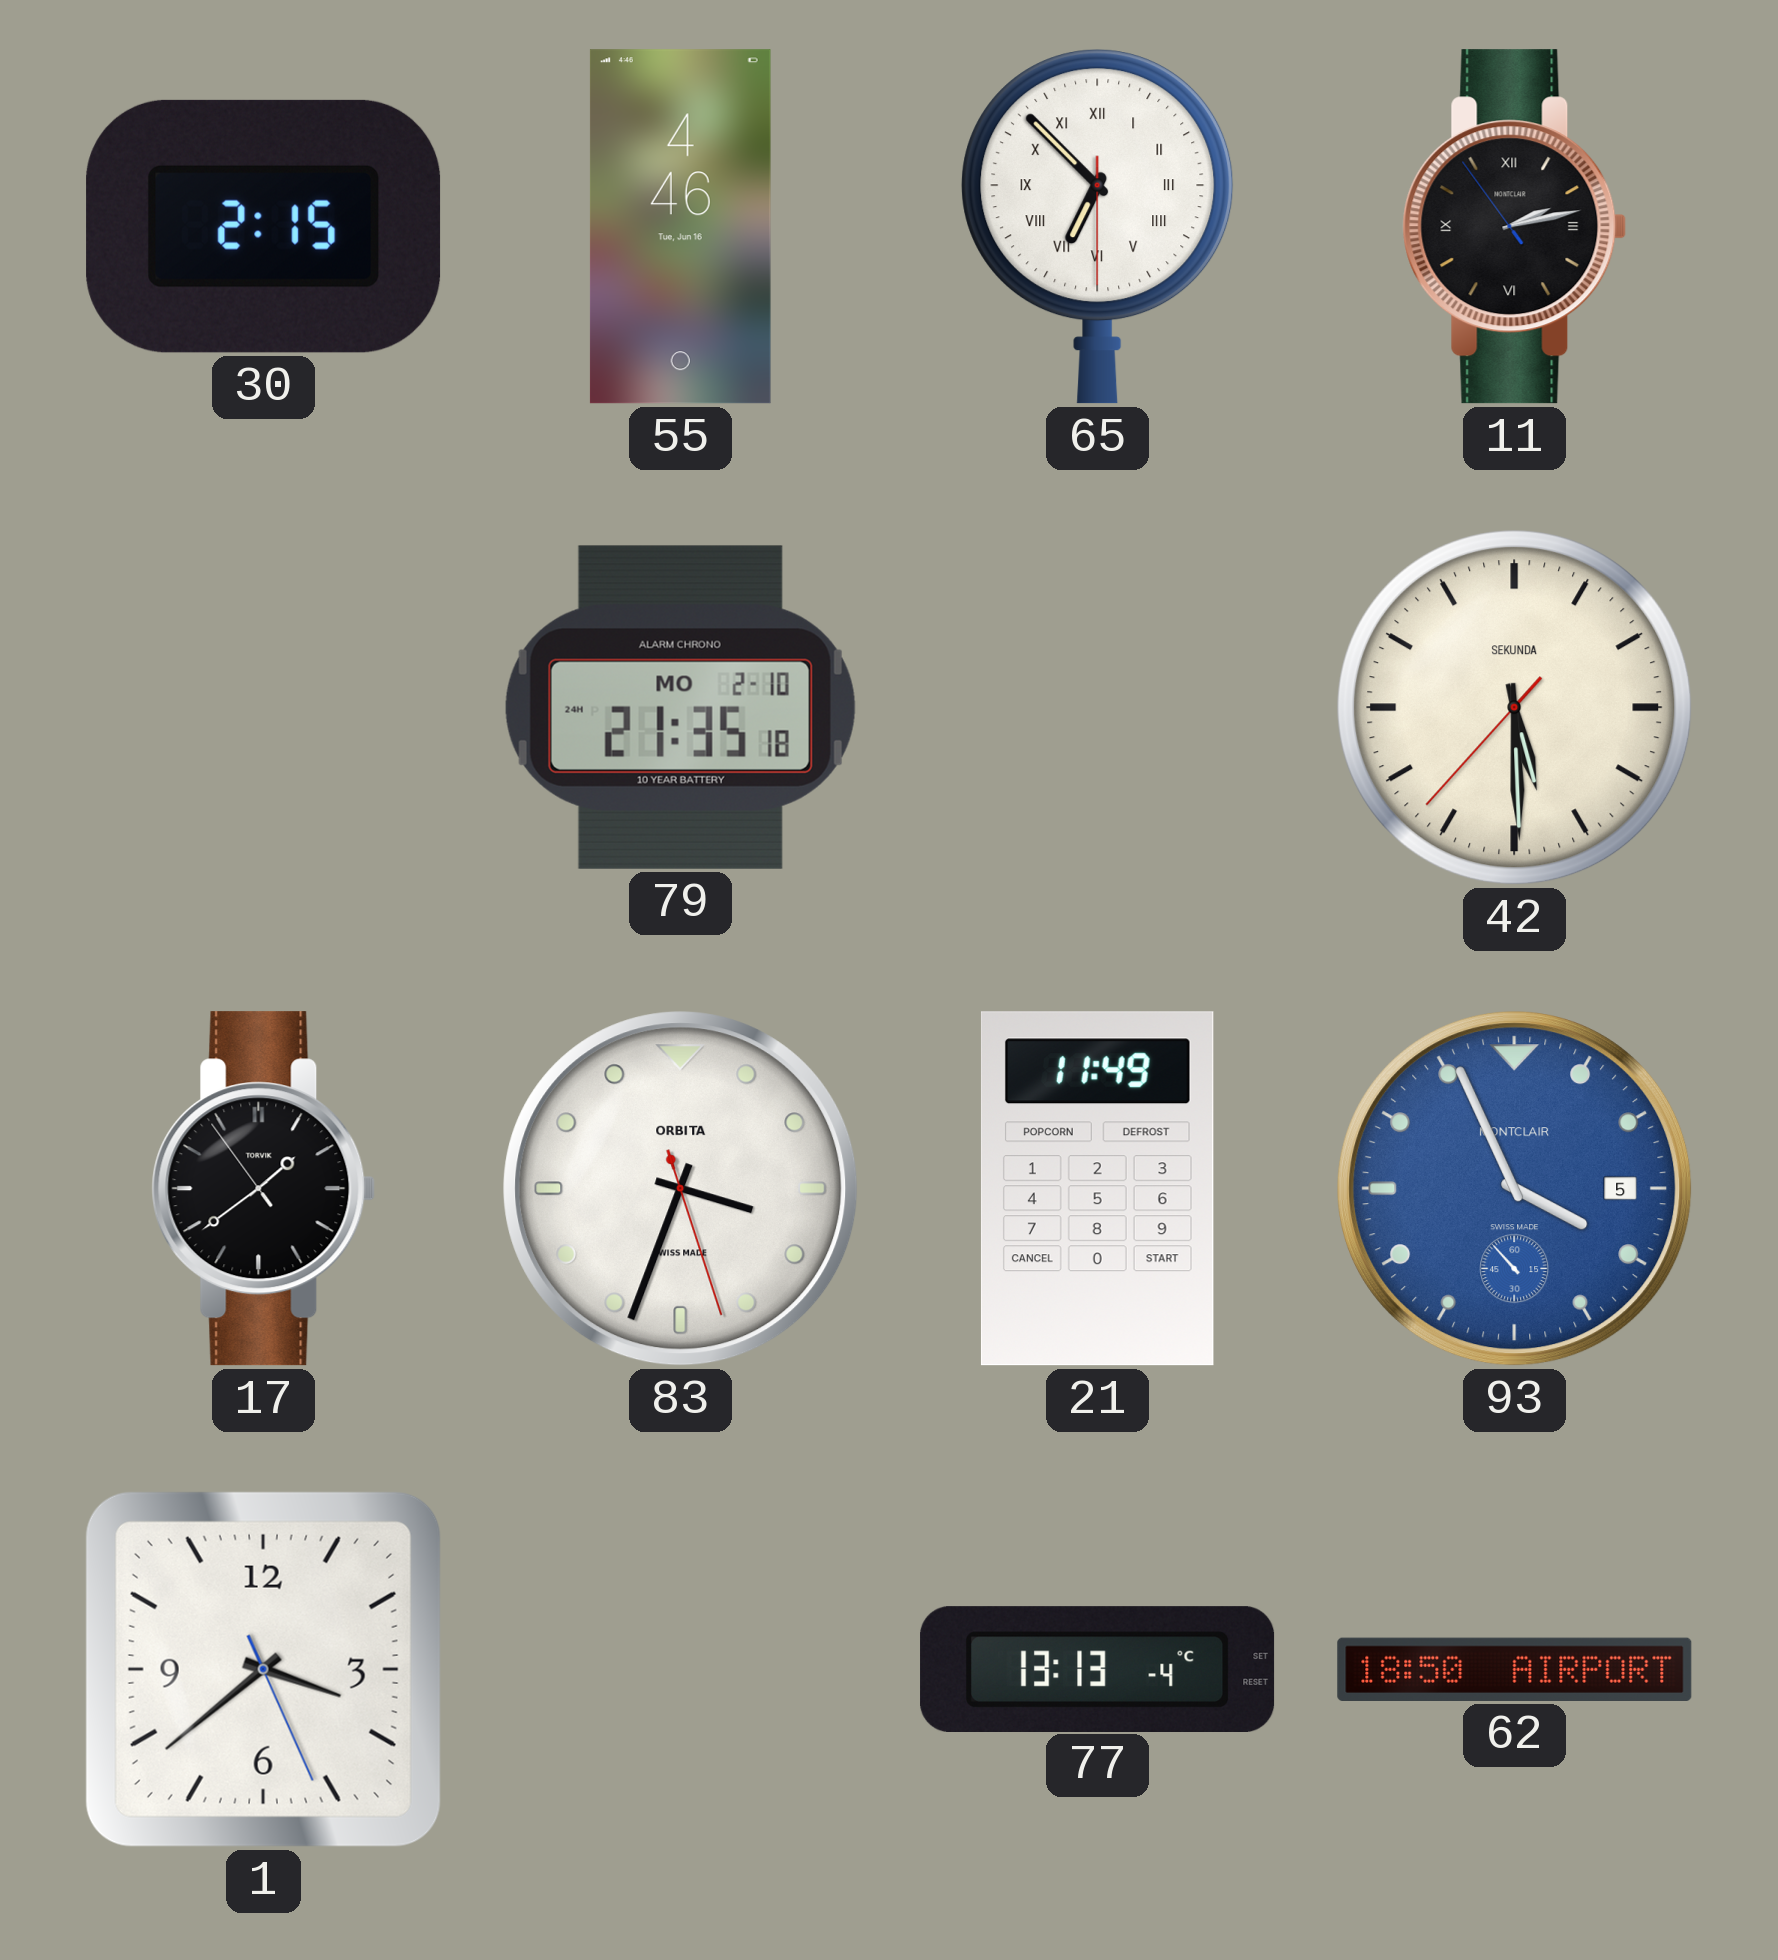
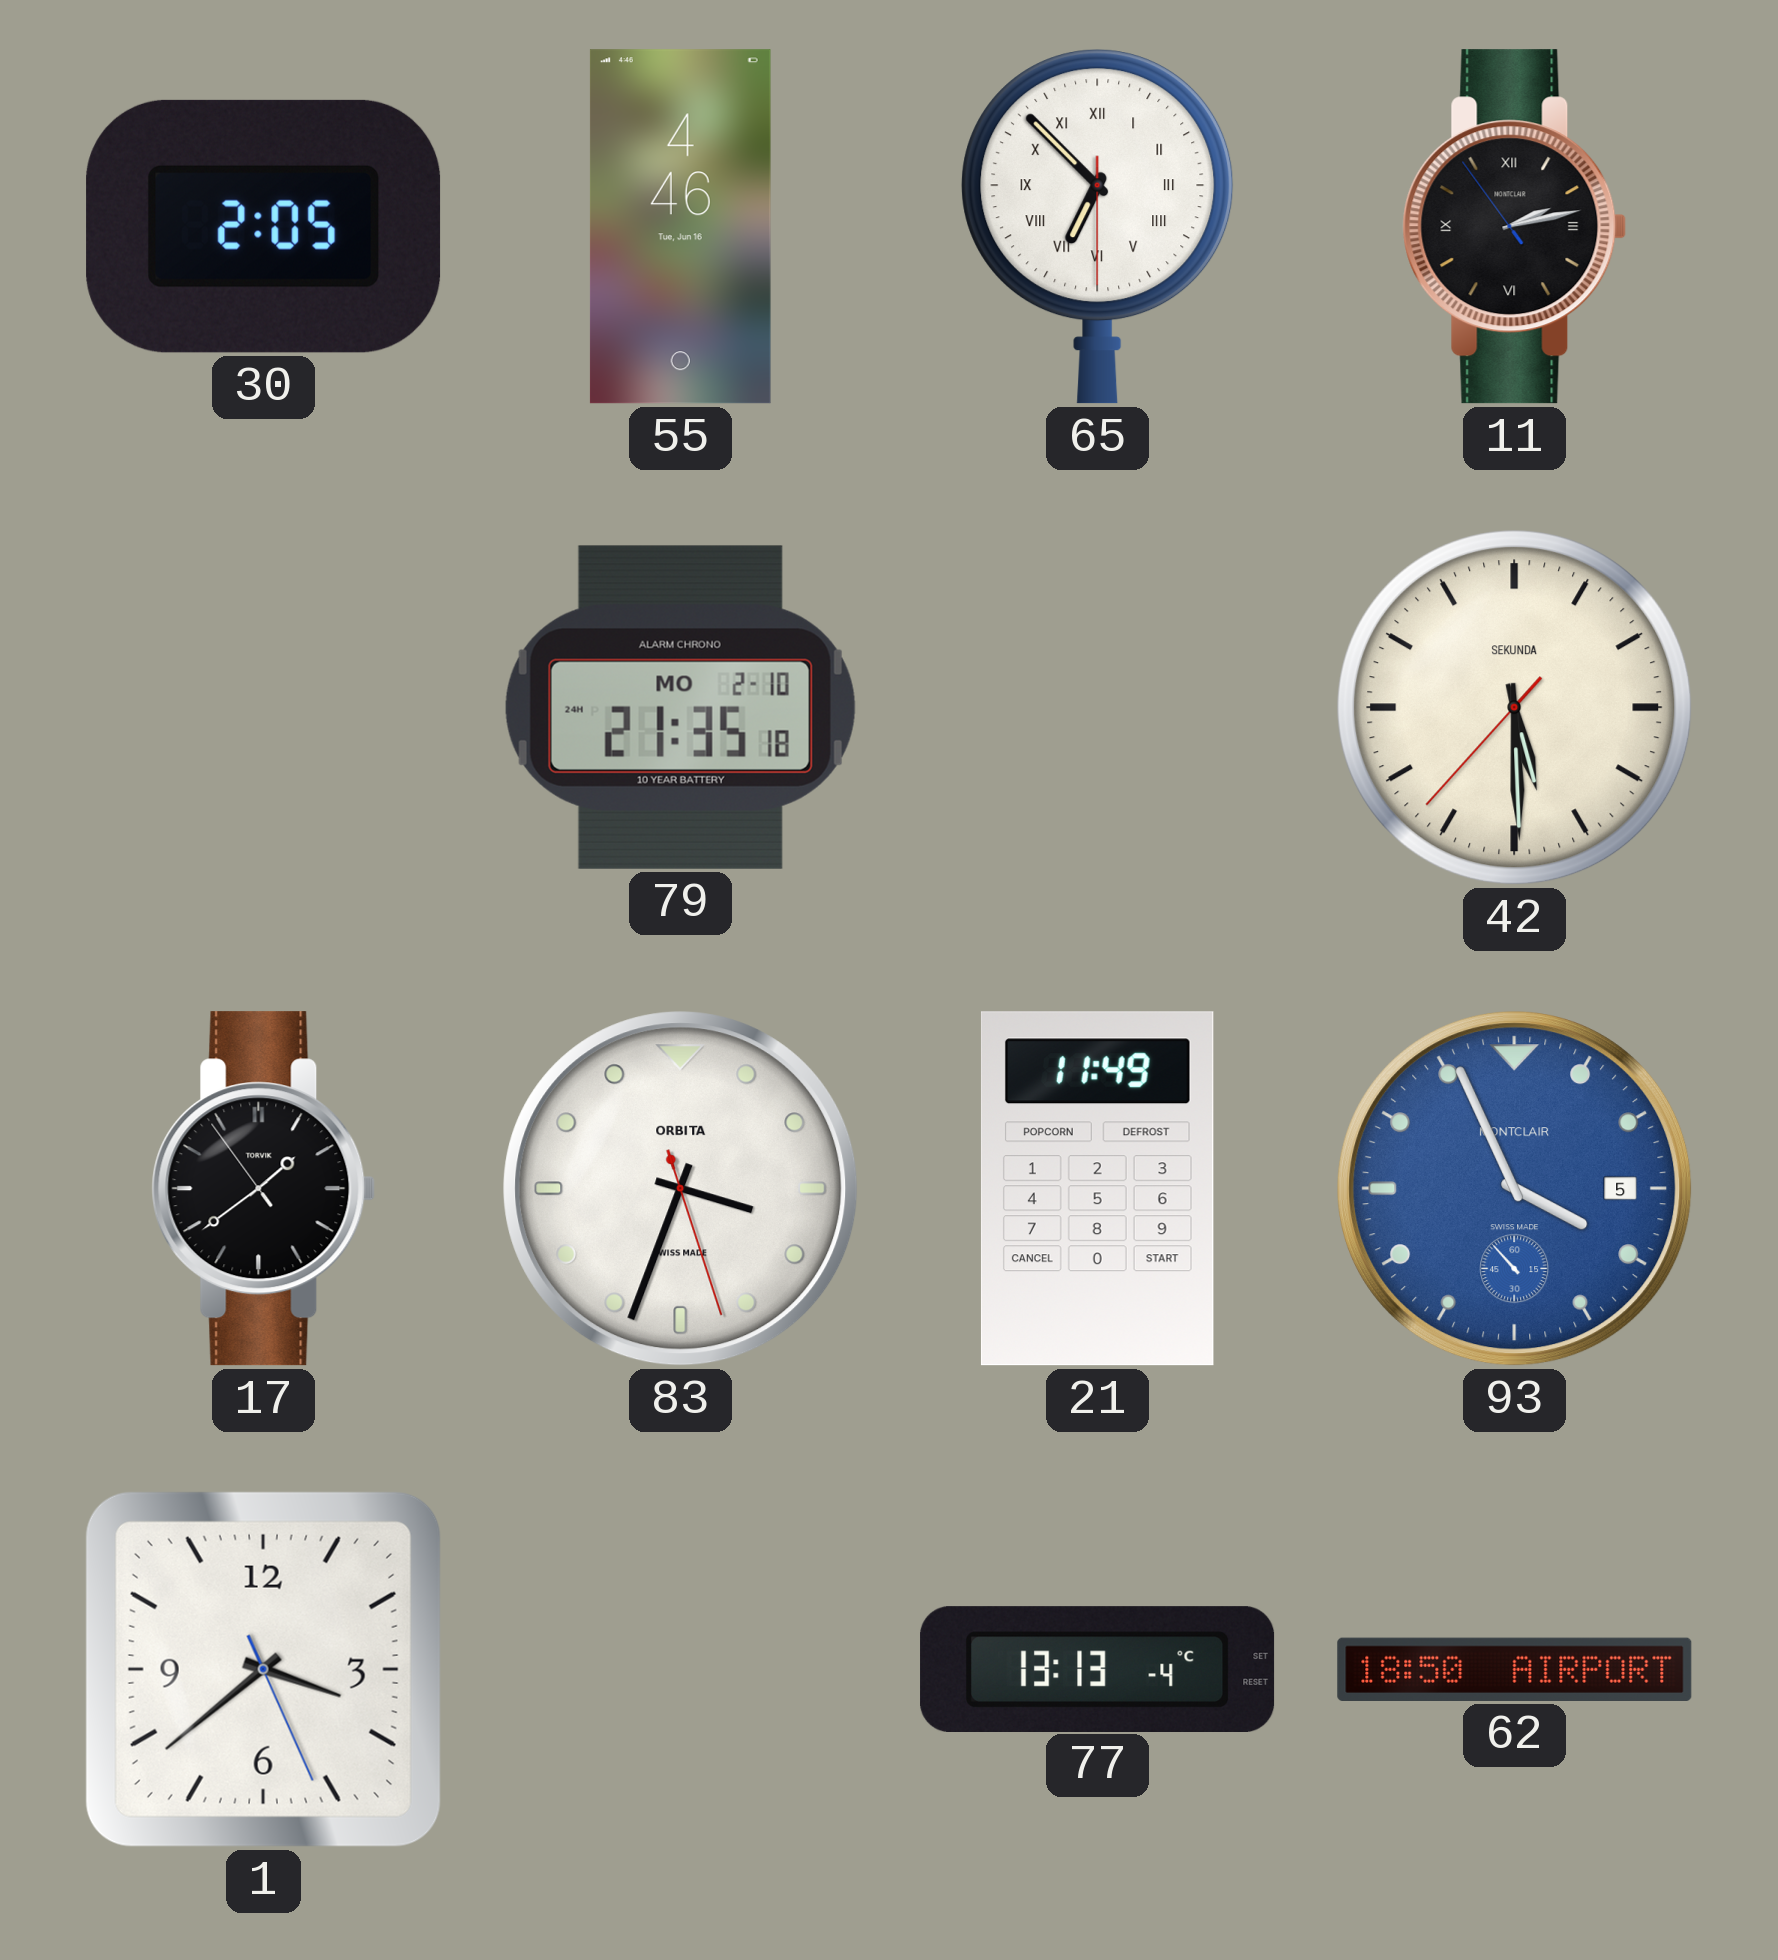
30: 2:15 -> 2:05 (264, 226)
